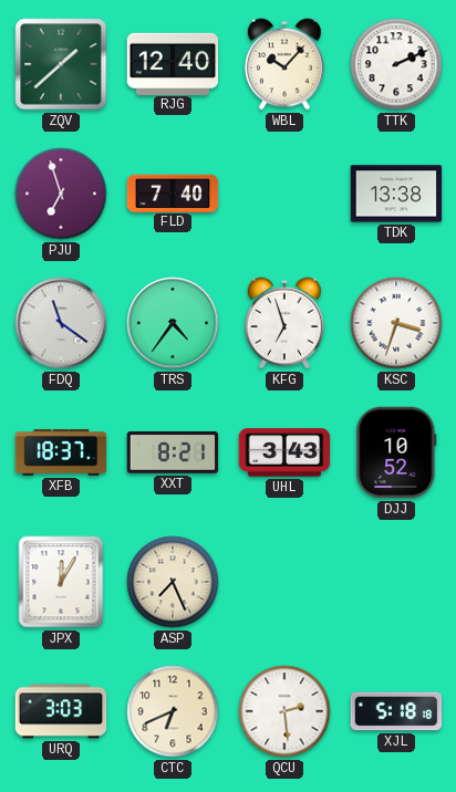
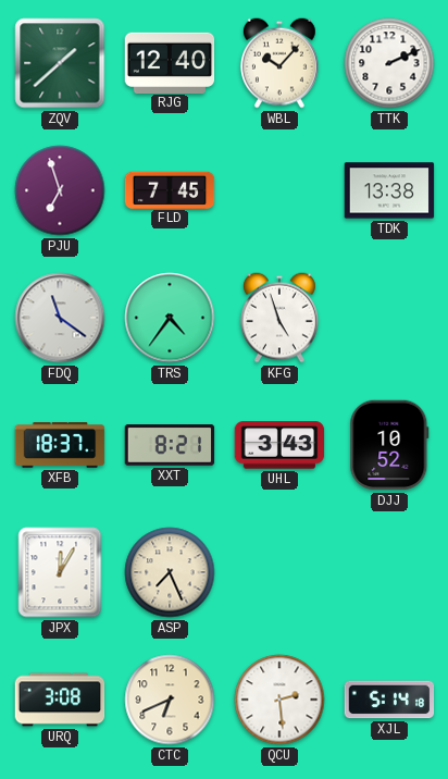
FLD: 7:40 -> 7:45 (170, 189)
KFG: 6:57 -> 4:57 (279, 318)
KSC: 3:33 -> none (396, 323)
URQ: 3:03 -> 3:08 (60, 700)
XJL: 5:18 -> 5:14 (389, 700)
